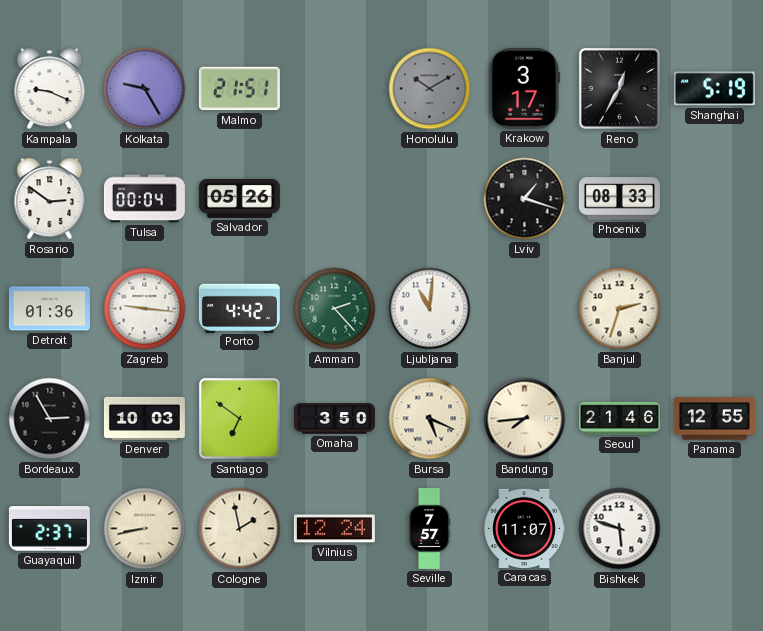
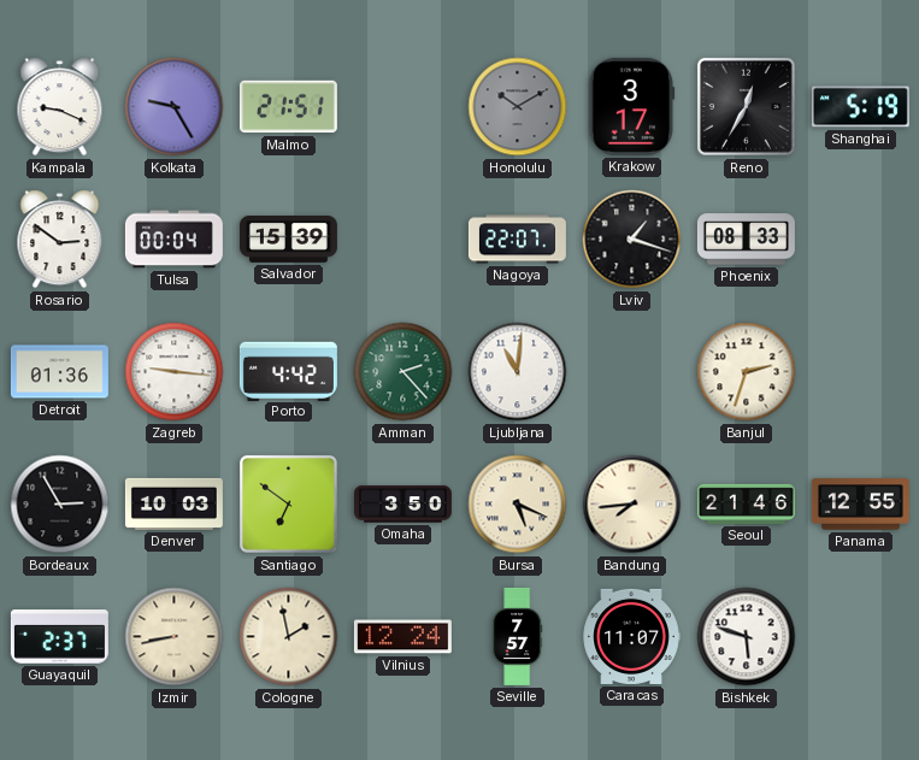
Salvador: 05:26 -> 15:39 (288, 240)
Nagoya: none -> 22:07 (517, 240)
